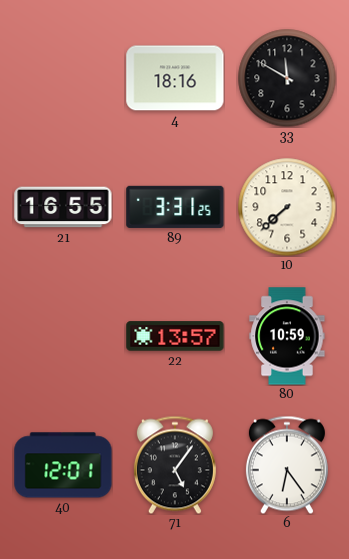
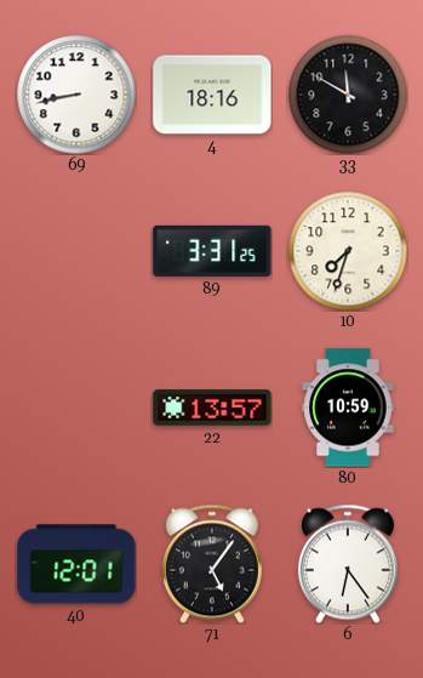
69: none -> 8:43 (76, 95)
21: 16:55 -> none (63, 207)
10: 7:38 -> 7:33 (348, 251)
